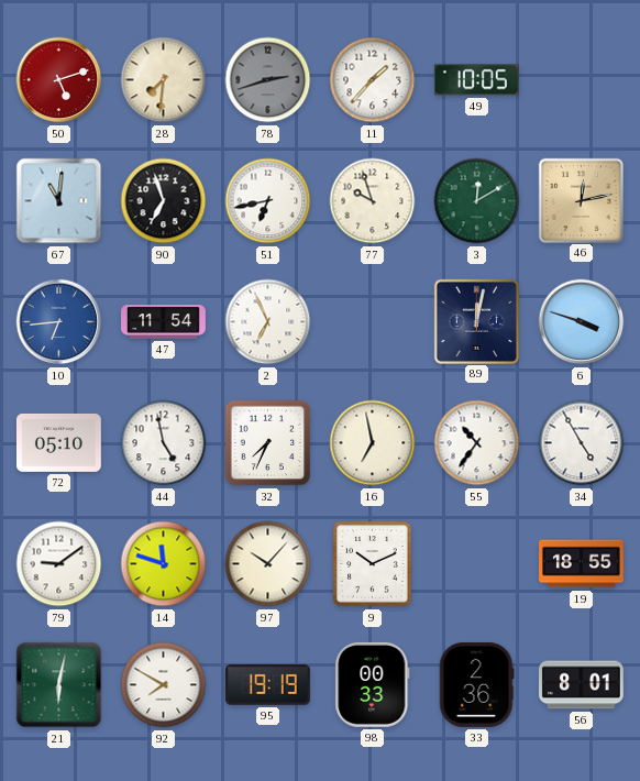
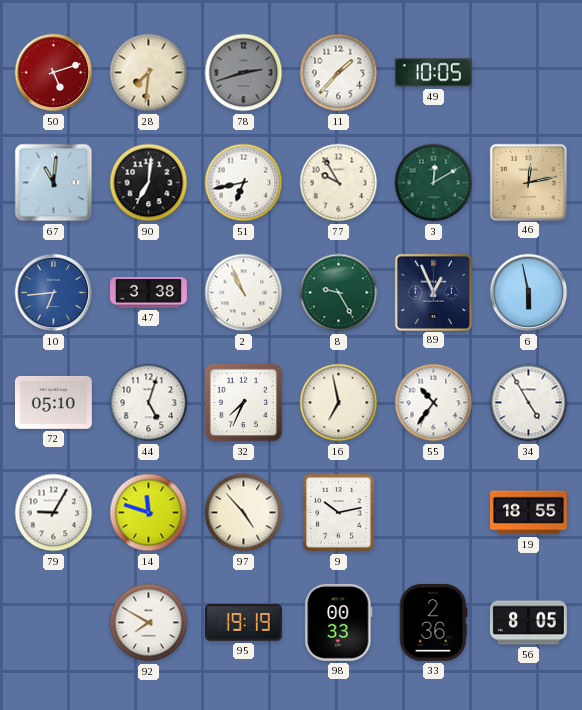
90: 6:57 -> 7:01 (149, 183)
77: 9:57 -> 9:55 (339, 183)
47: 11:54 -> 3:38 (149, 293)
2: 6:56 -> 10:56 (244, 293)
8: none -> 9:25 (339, 293)
89: 12:02 -> 12:56 (433, 292)
6: 3:48 -> 5:58 (529, 293)
44: 4:58 -> 5:03 (149, 403)
79: 9:09 -> 9:05 (54, 513)
97: 10:07 -> 4:53 (244, 513)
9: 10:11 -> 10:13 (339, 513)
21: 6:02 -> none (59, 685)
56: 8:01 -> 8:05 (528, 623)
